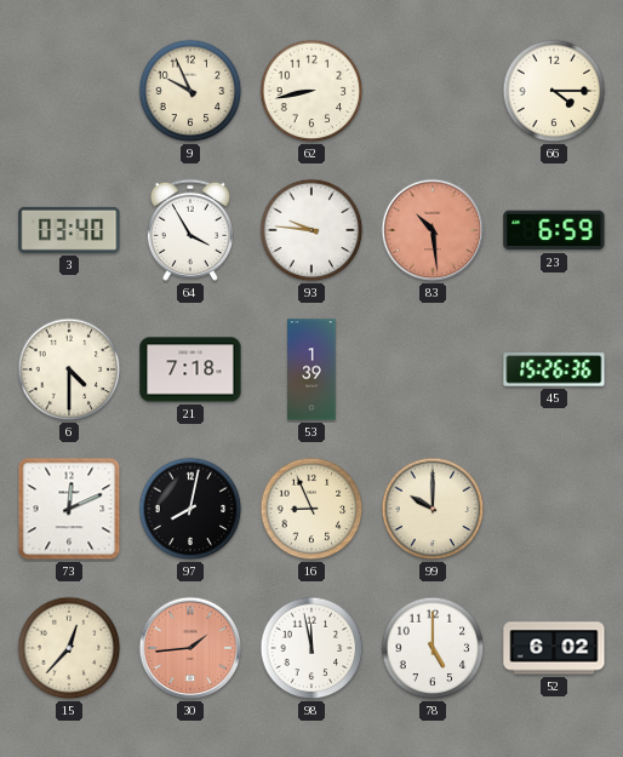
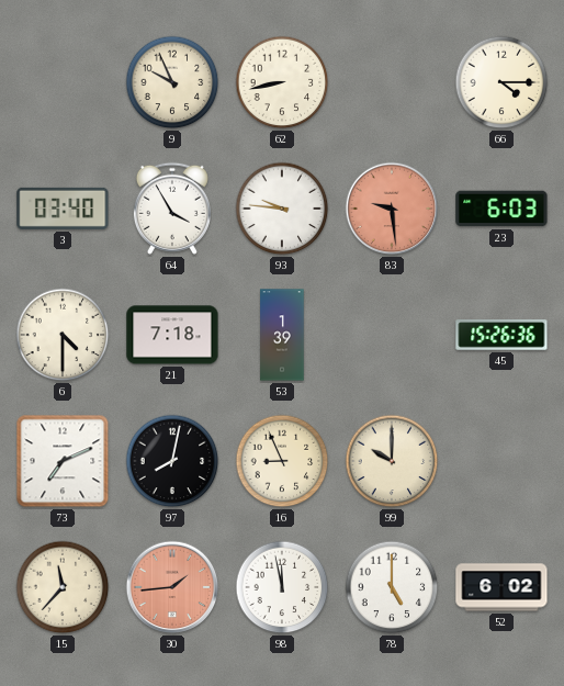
83: 10:29 -> 9:29 (392, 209)
23: 6:59 -> 6:03 (501, 209)
73: 12:11 -> 7:11 (63, 461)
15: 12:37 -> 11:37 (63, 587)
